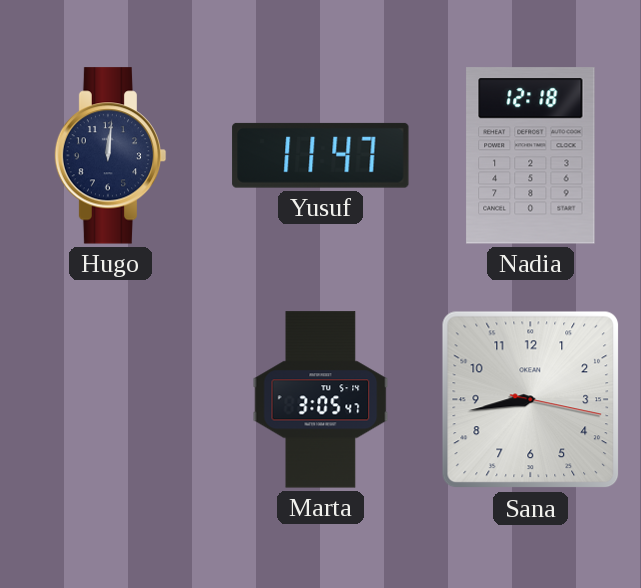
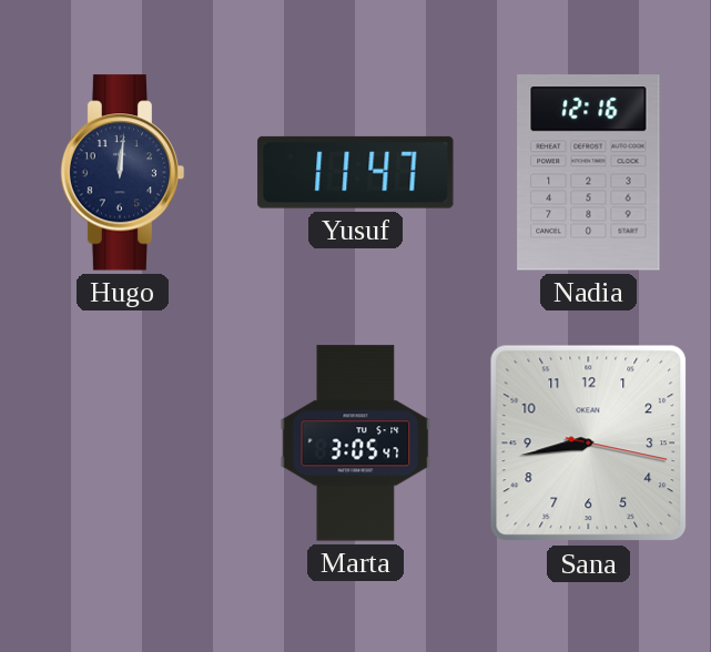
Nadia: 12:18 -> 12:16 (589, 173)
